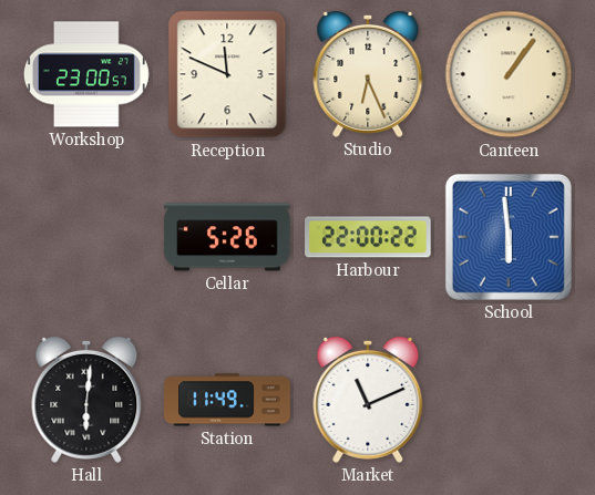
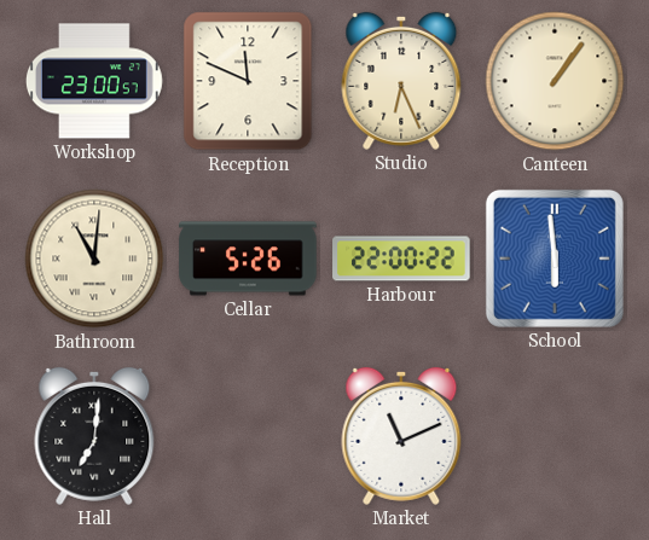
Bathroom: none -> 11:01 (94, 259)
Hall: 6:01 -> 7:01 (94, 436)
Station: 11:49 -> none (227, 400)
